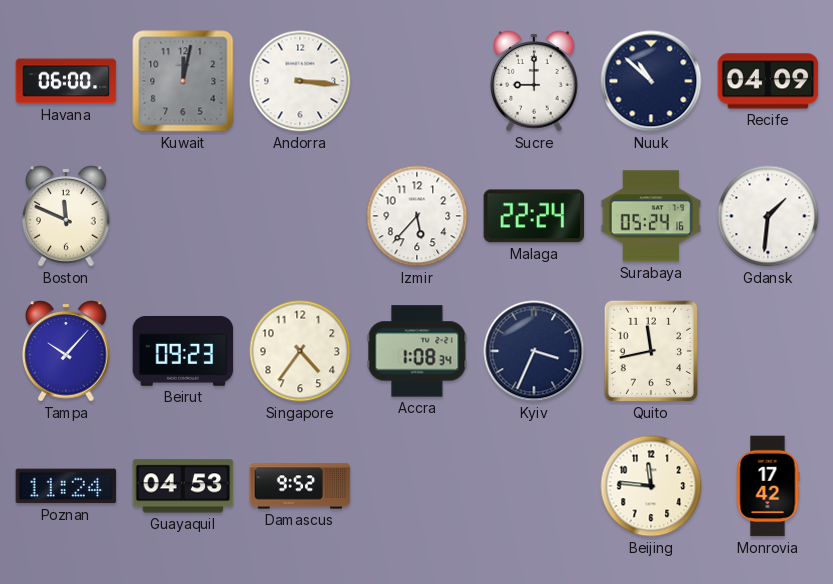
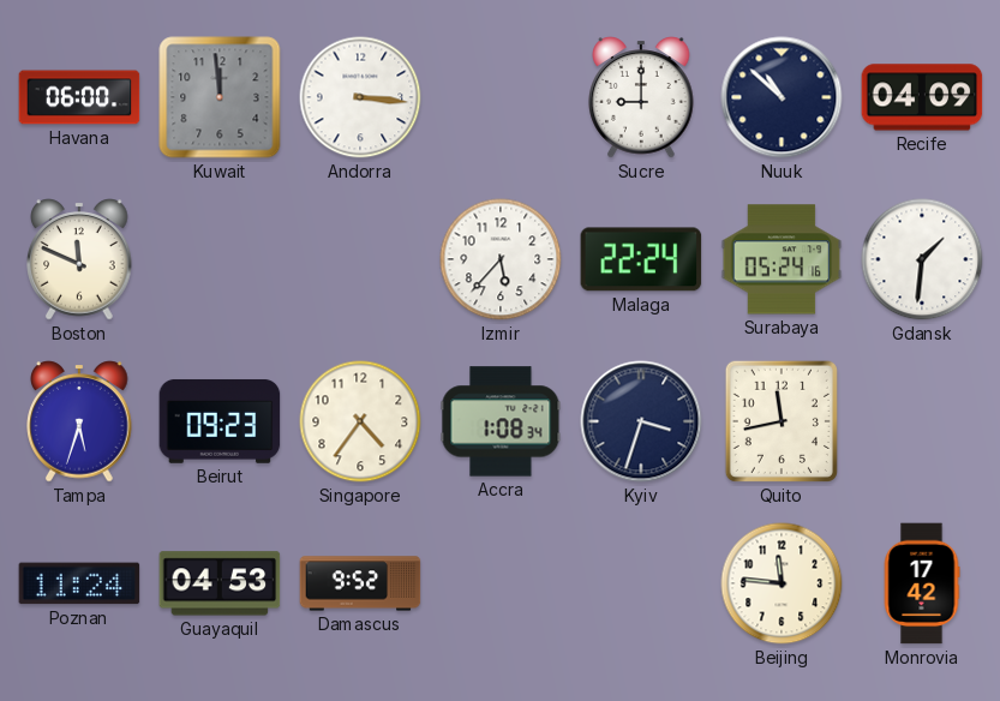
Kuwait: 12:02 -> 11:59 (220, 97)
Tampa: 10:07 -> 5:33 (79, 421)
Kyiv: 3:34 -> 3:33 (641, 421)
